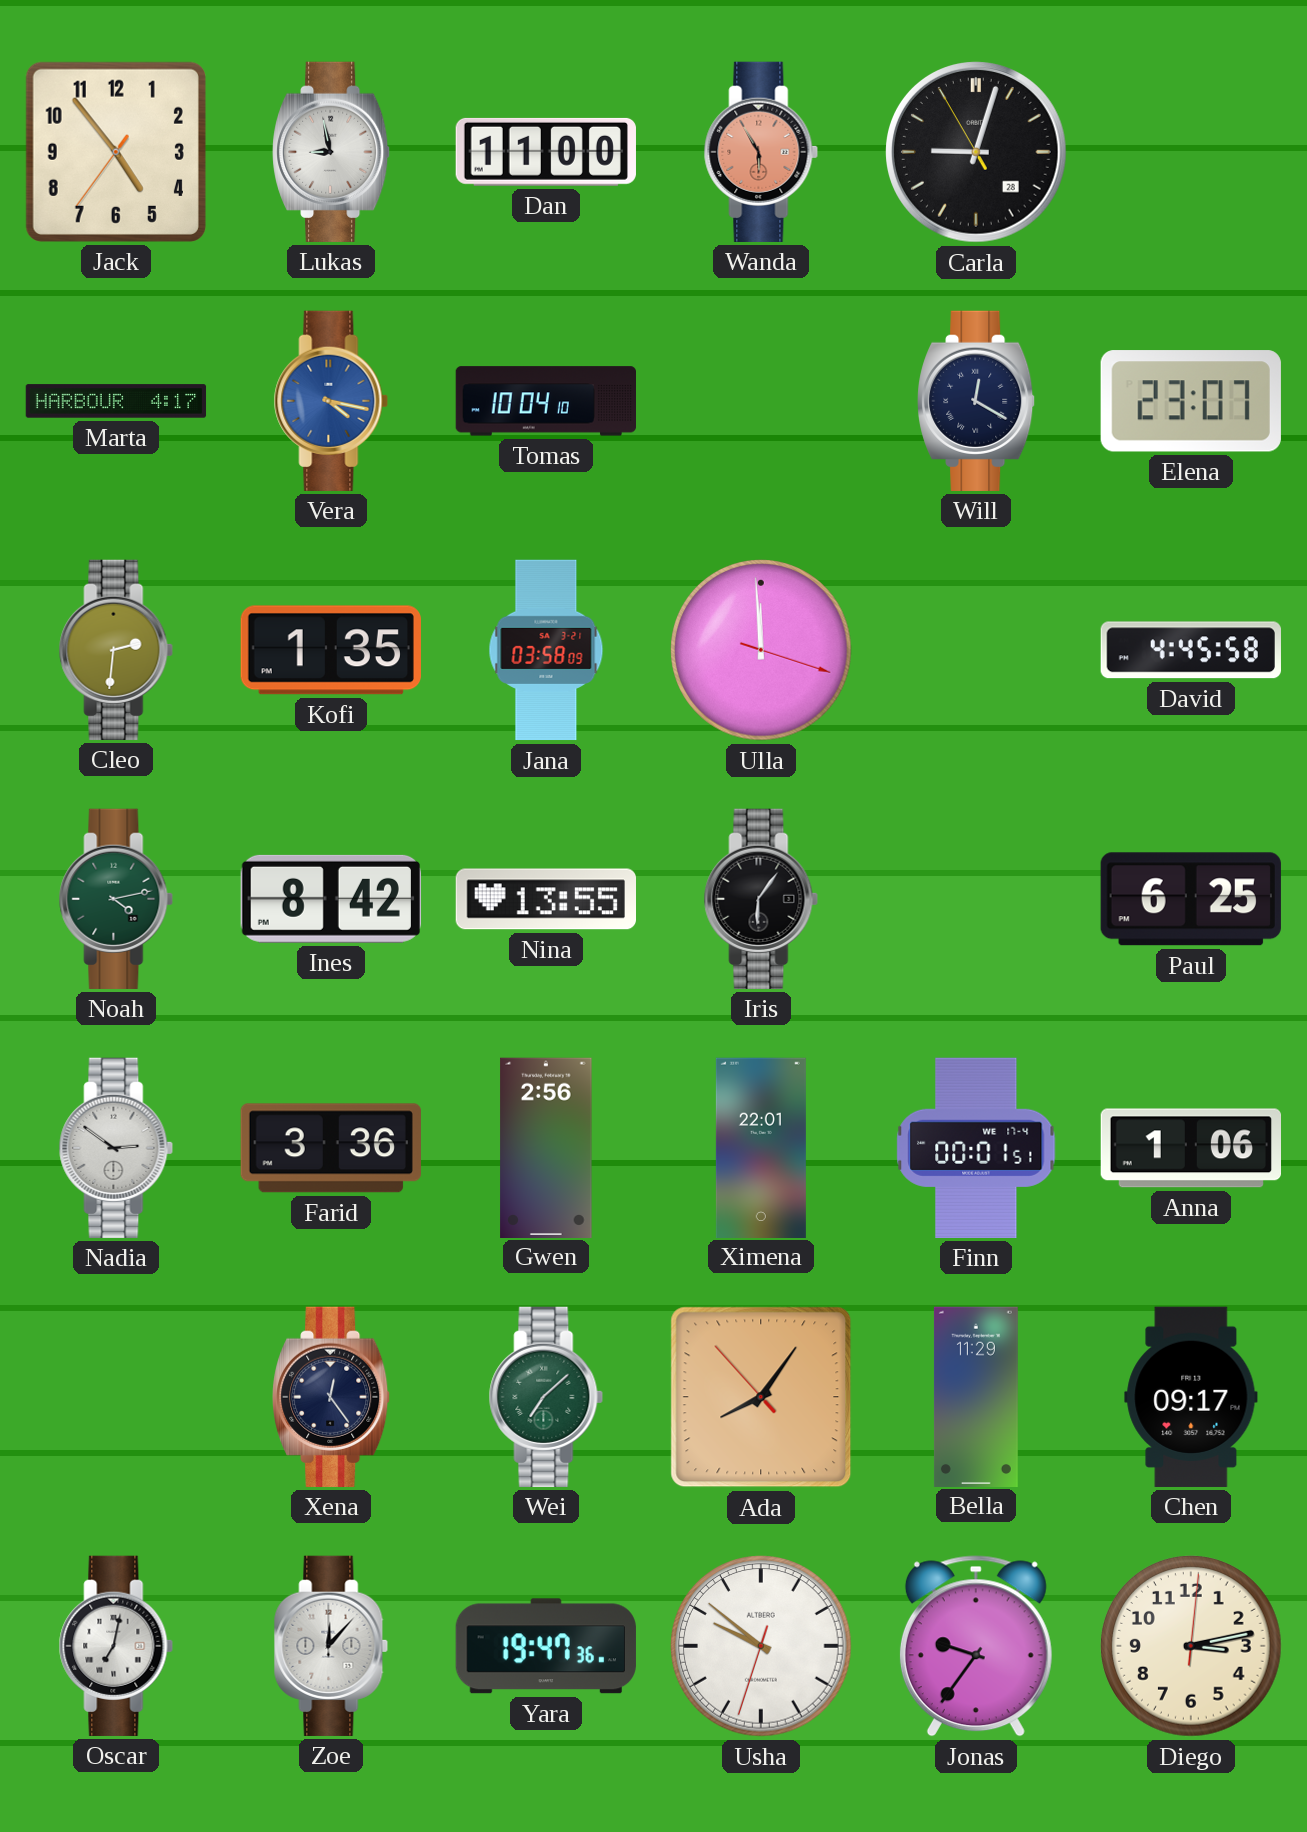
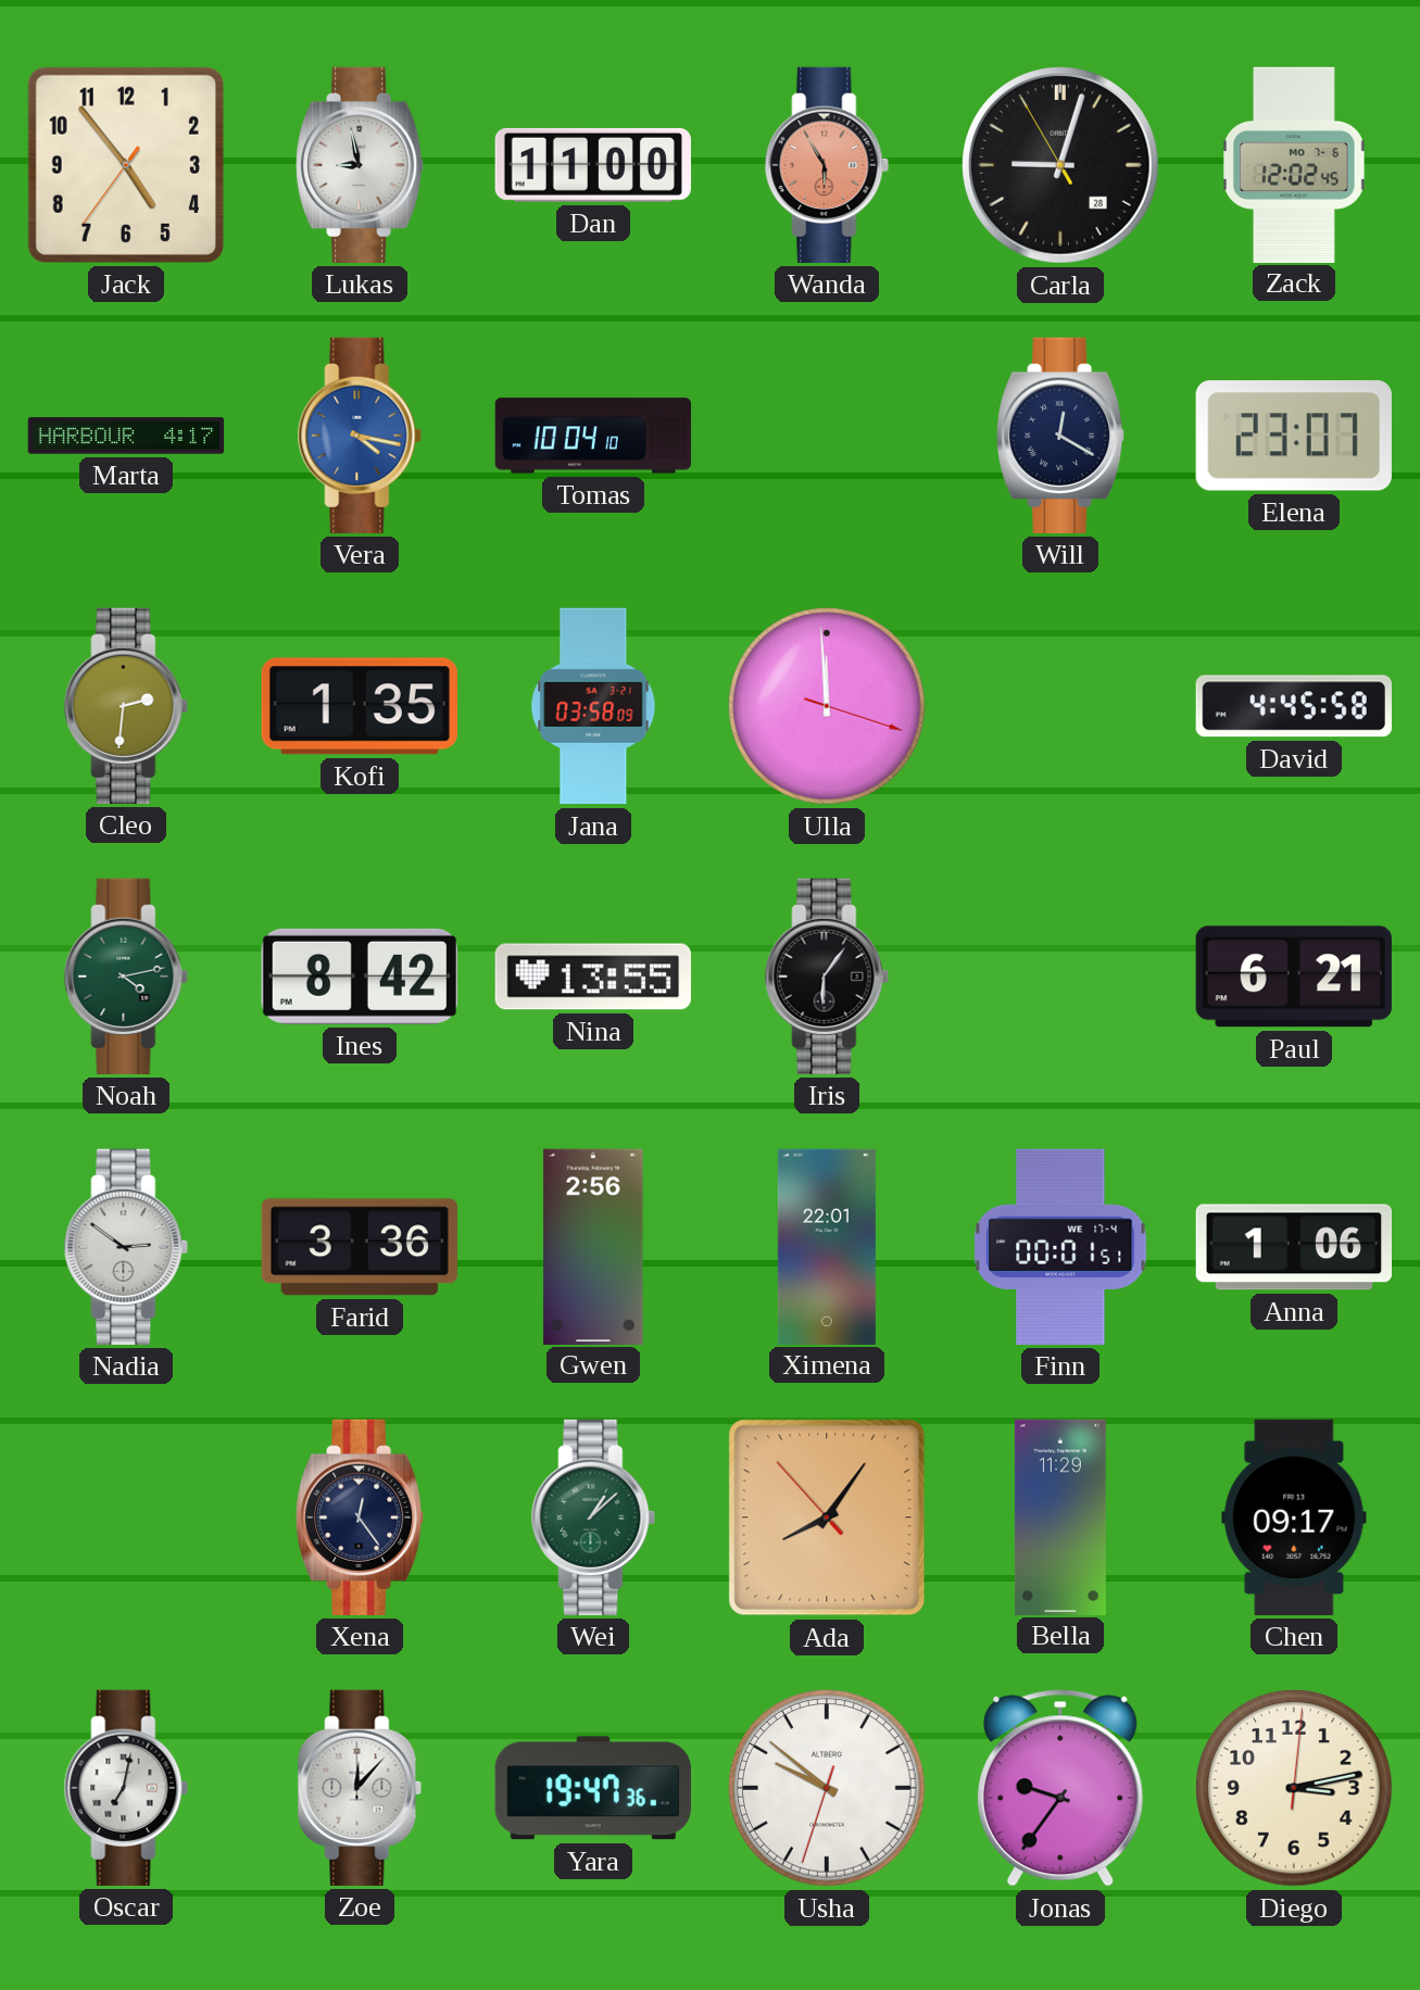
Zack: none -> 12:02 (1295, 164)
Paul: 6:25 -> 6:21 (1294, 977)
Wei: 7:08 -> 1:08 (593, 1517)
